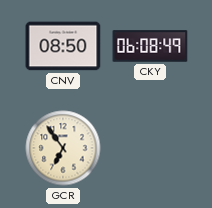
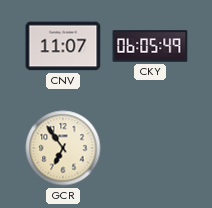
CNV: 08:50 -> 11:07 (63, 46)
CKY: 06:08 -> 06:05 (150, 46)
